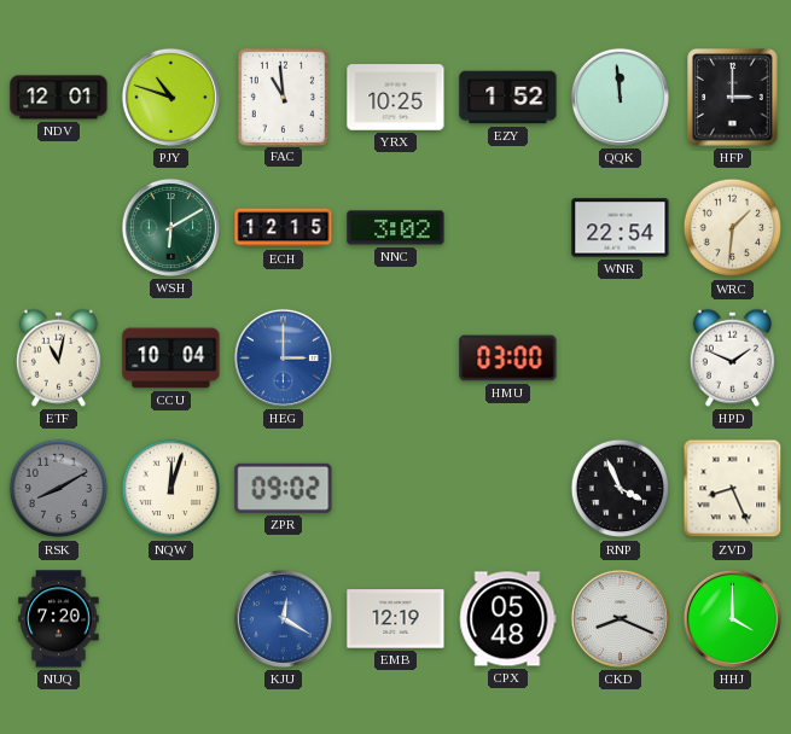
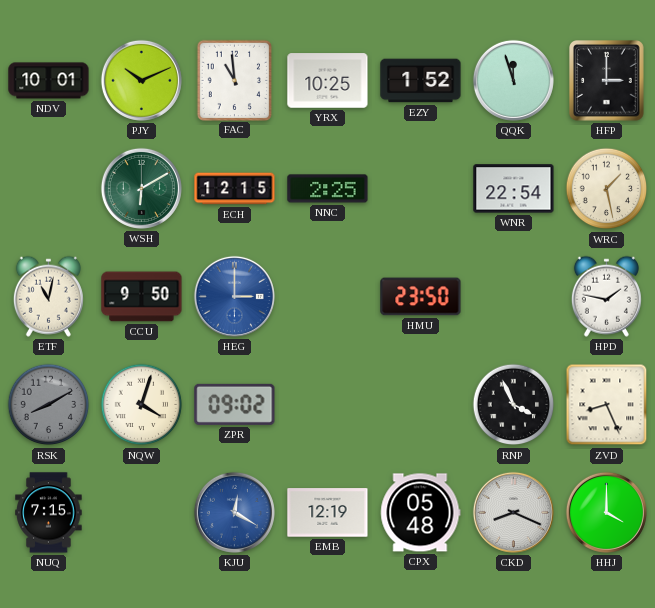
NDV: 12:01 -> 10:01 (49, 81)
PJY: 10:48 -> 10:11 (141, 80)
QQK: 11:59 -> 11:57 (513, 80)
NNC: 3:02 -> 2:25 (328, 189)
WRC: 1:31 -> 1:28 (607, 189)
CCU: 10:04 -> 9:50 (142, 297)
HMU: 03:00 -> 23:50 (421, 297)
HPD: 1:49 -> 1:47 (606, 296)
NQW: 12:03 -> 4:03 (142, 405)
NUQ: 7:20 -> 7:15 (49, 513)
